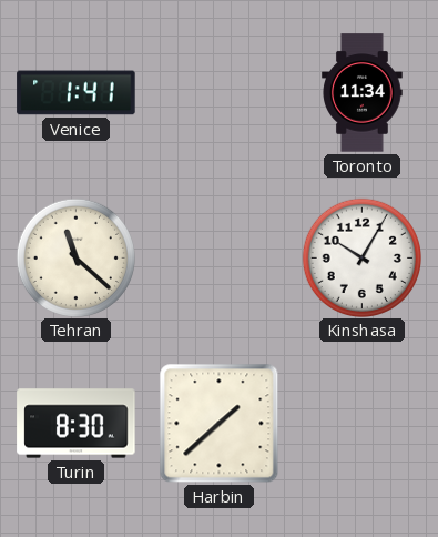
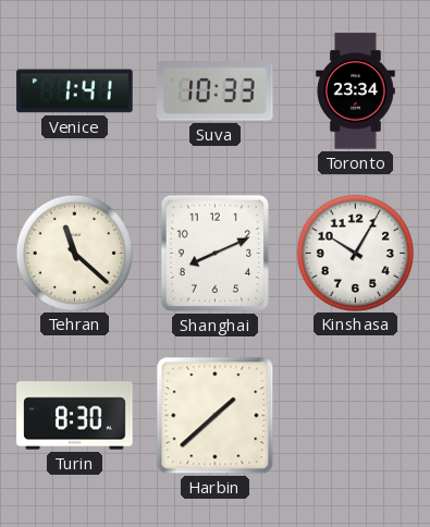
Suva: none -> 10:33 (216, 91)
Toronto: 11:34 -> 23:34 (356, 91)
Shanghai: none -> 8:11 (214, 253)
